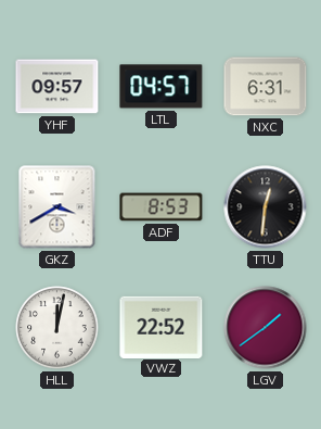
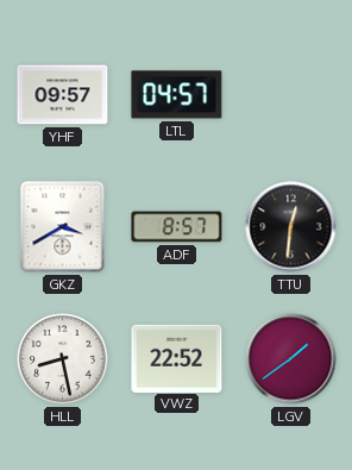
NXC: 6:31 -> none (266, 87)
ADF: 8:53 -> 8:57 (177, 227)
HLL: 12:02 -> 8:28 (63, 359)
